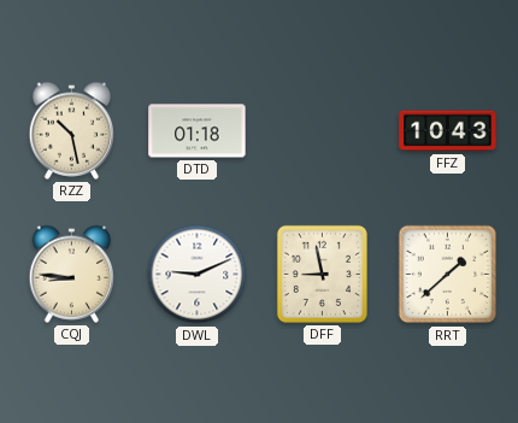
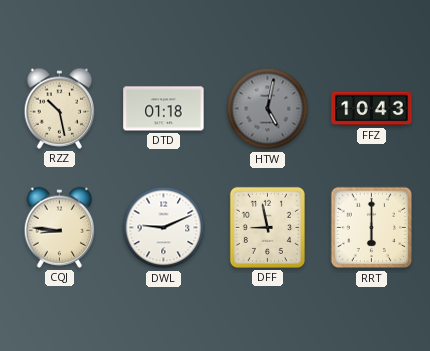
HTW: none -> 5:02 (268, 109)
RRT: 1:38 -> 6:00 (372, 228)
